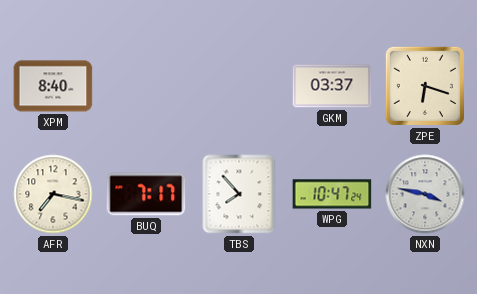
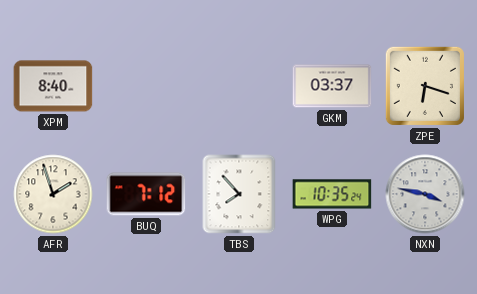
AFR: 7:17 -> 1:57 (53, 194)
BUQ: 7:17 -> 7:12 (146, 194)
WPG: 10:47 -> 10:35 (332, 194)
